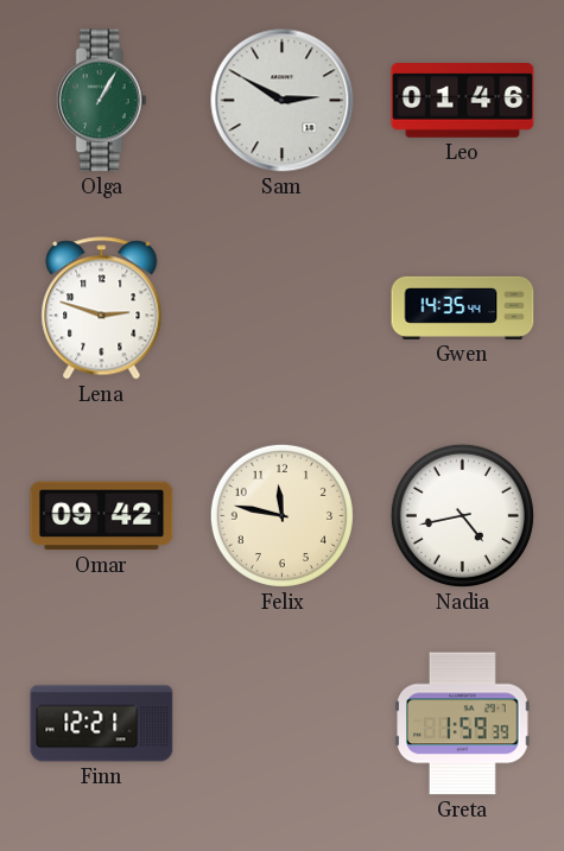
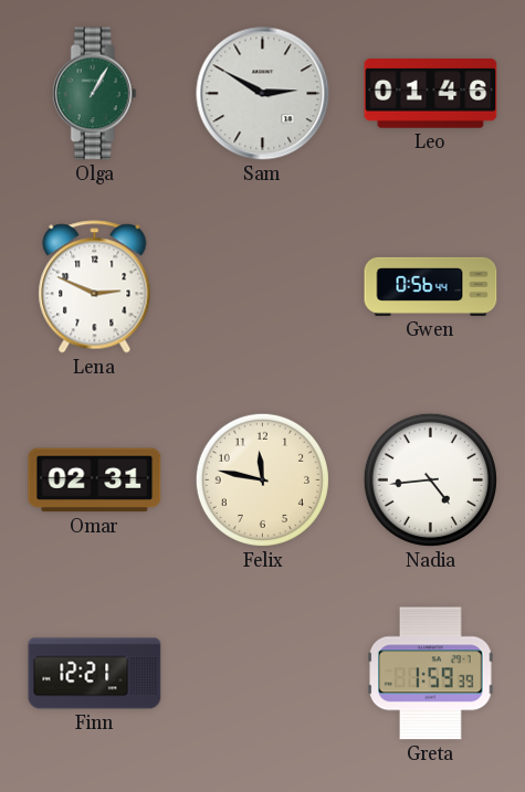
Lena: 2:48 -> 2:49 (95, 287)
Gwen: 14:35 -> 0:56 (431, 286)
Omar: 09:42 -> 02:31 (95, 481)
Nadia: 4:43 -> 4:44 (430, 479)
